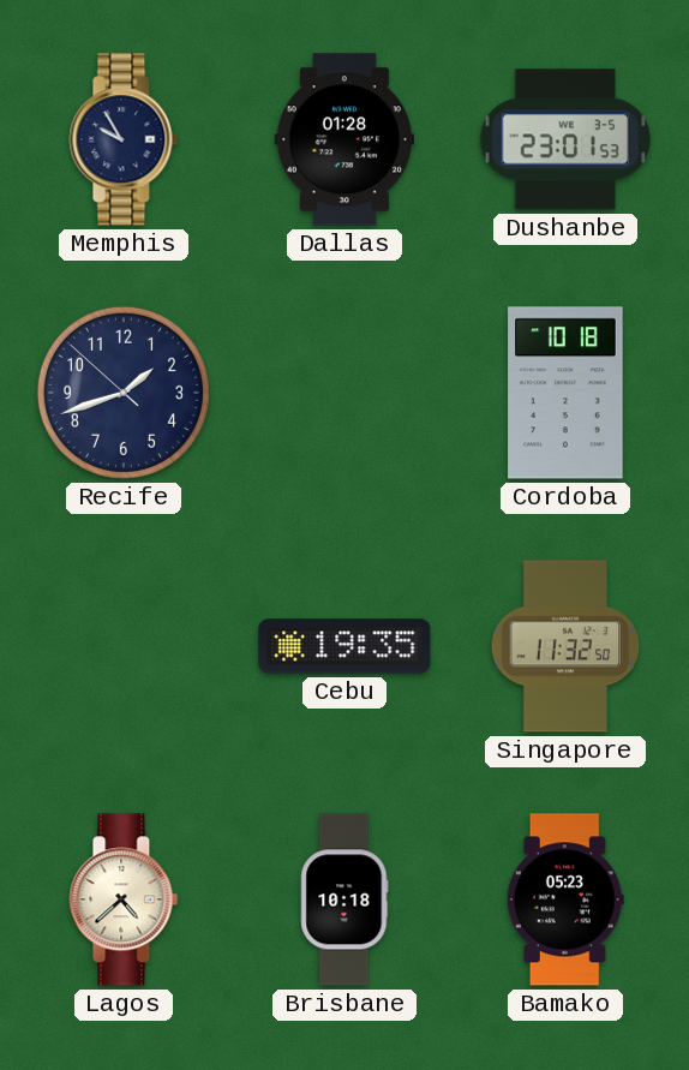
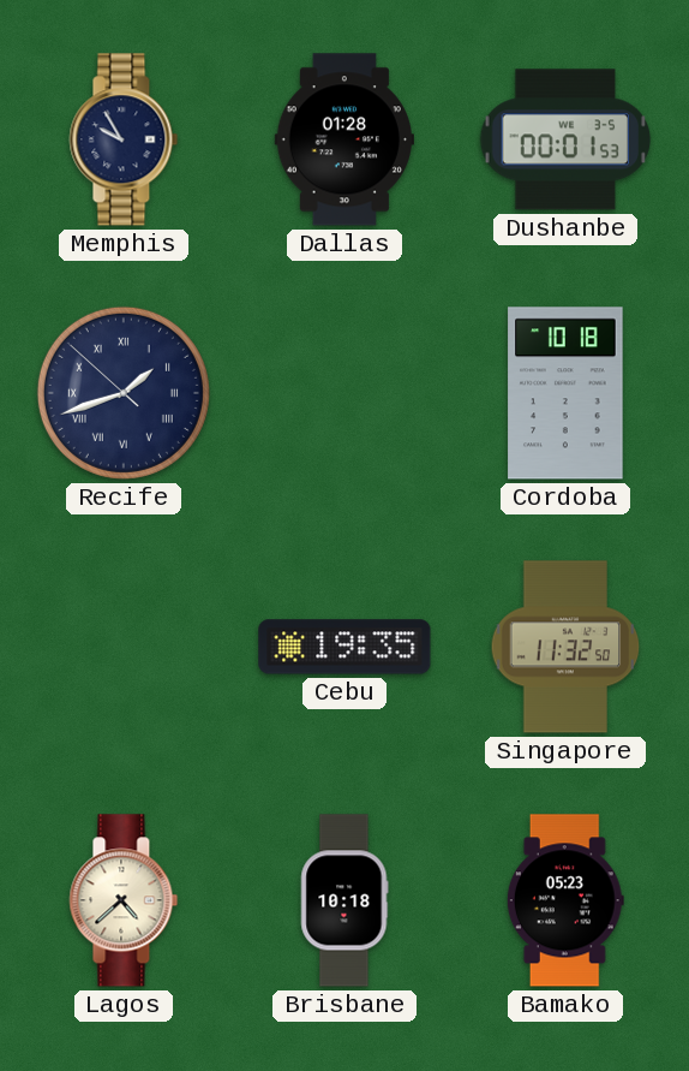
Dushanbe: 23:01 -> 00:01 (565, 139)
Recife numerals: Arabic -> Roman (124, 393)
